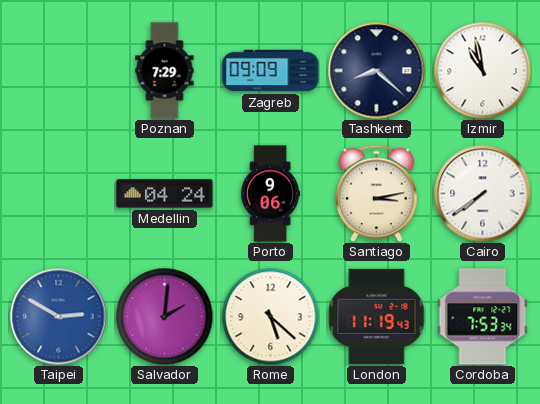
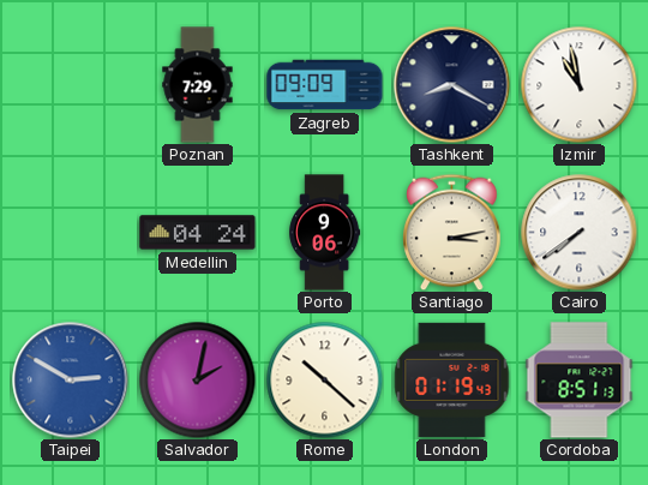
Tashkent: 8:22 -> 8:20 (452, 85)
Salvador: 2:01 -> 2:02 (197, 379)
Rome: 5:22 -> 10:22 (324, 379)
London: 11:19 -> 01:19 (452, 379)
Cordoba: 7:53 -> 8:51 (580, 381)
